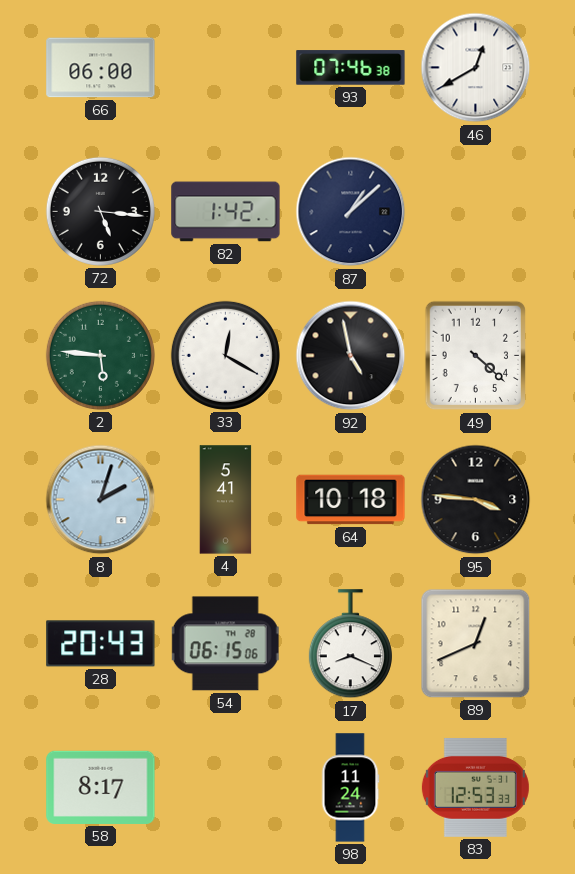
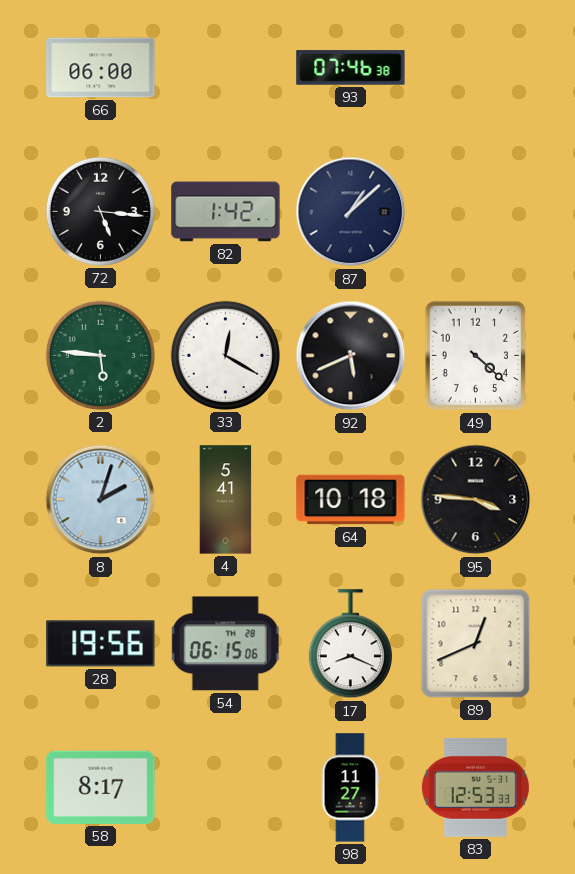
46: 12:40 -> none (476, 68)
92: 4:58 -> 5:41 (351, 356)
28: 20:43 -> 19:56 (101, 644)
98: 11:24 -> 11:27 (350, 788)
